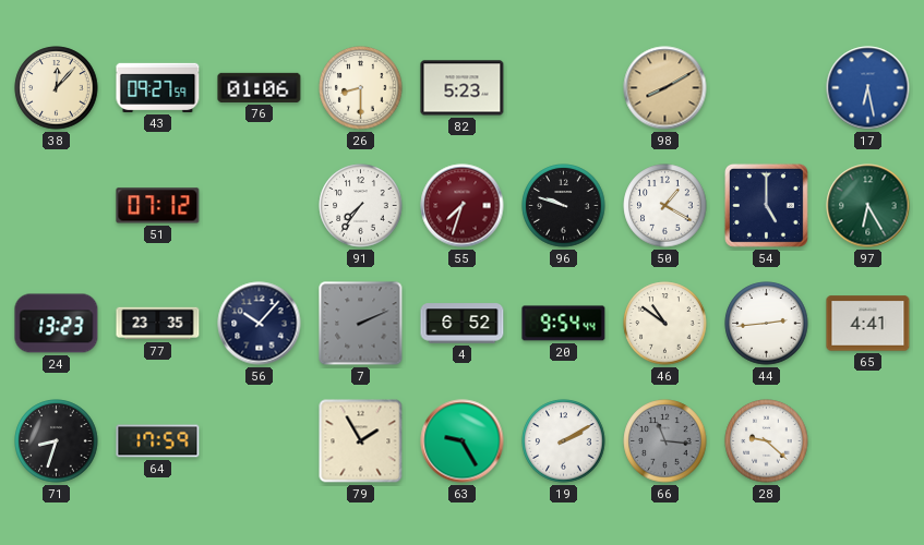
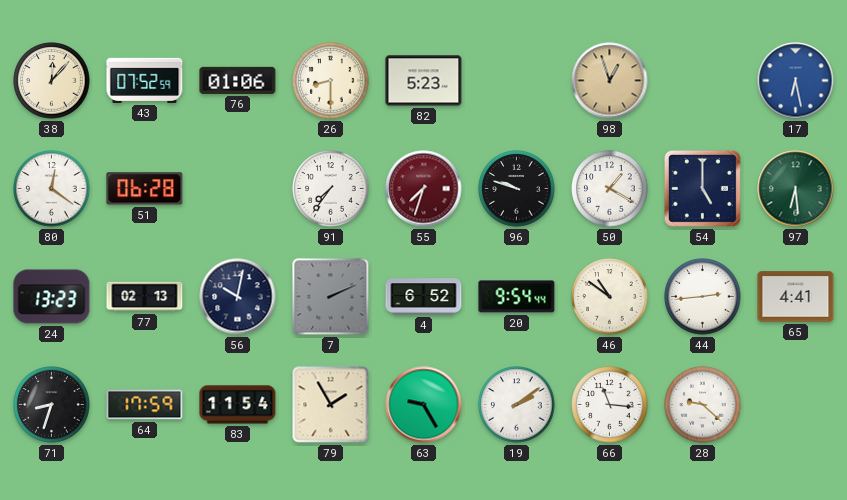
43: 09:27 -> 07:52 (145, 80)
98: 8:10 -> 12:57 (610, 81)
80: none -> 12:21 (52, 189)
51: 07:12 -> 06:28 (145, 189)
97: 6:25 -> 6:29 (796, 189)
77: 23:35 -> 02:13 (145, 297)
56: 10:07 -> 10:02 (238, 297)
83: none -> 11:54 (238, 405)
19: 2:10 -> 2:09 (517, 405)
66 dial: grey -> white (610, 405)
